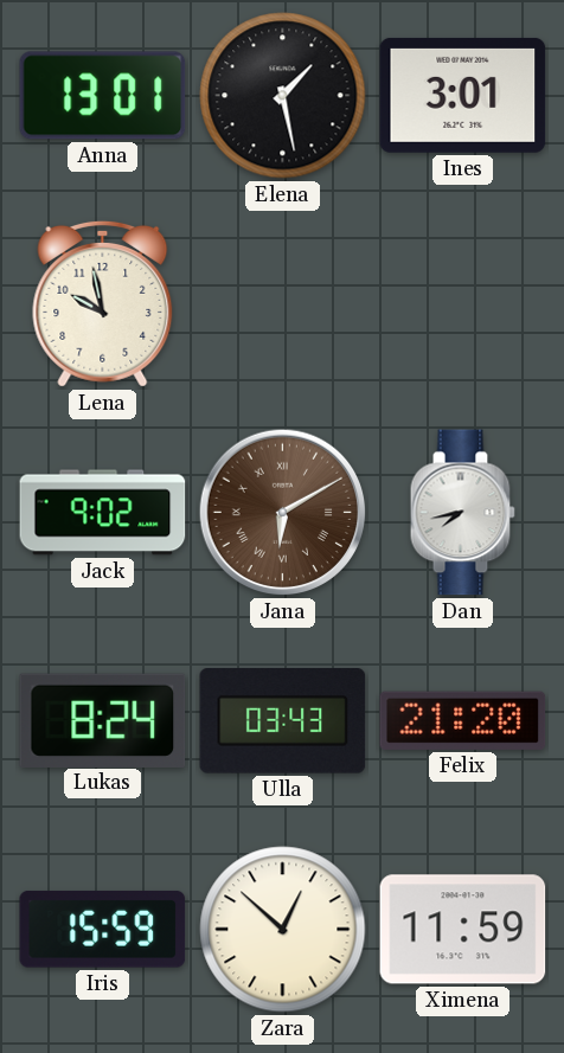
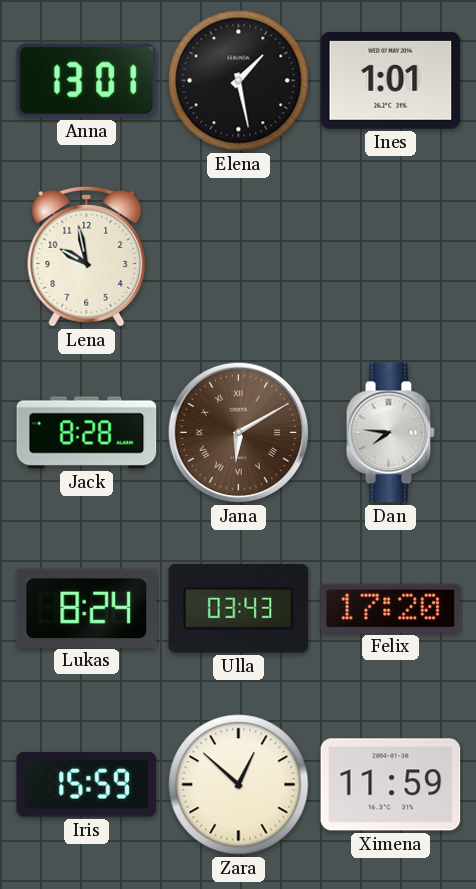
Ines: 3:01 -> 1:01 (391, 80)
Jack: 9:02 -> 8:28 (87, 433)
Dan: 7:43 -> 7:46 (390, 433)
Felix: 21:20 -> 17:20 (391, 608)
